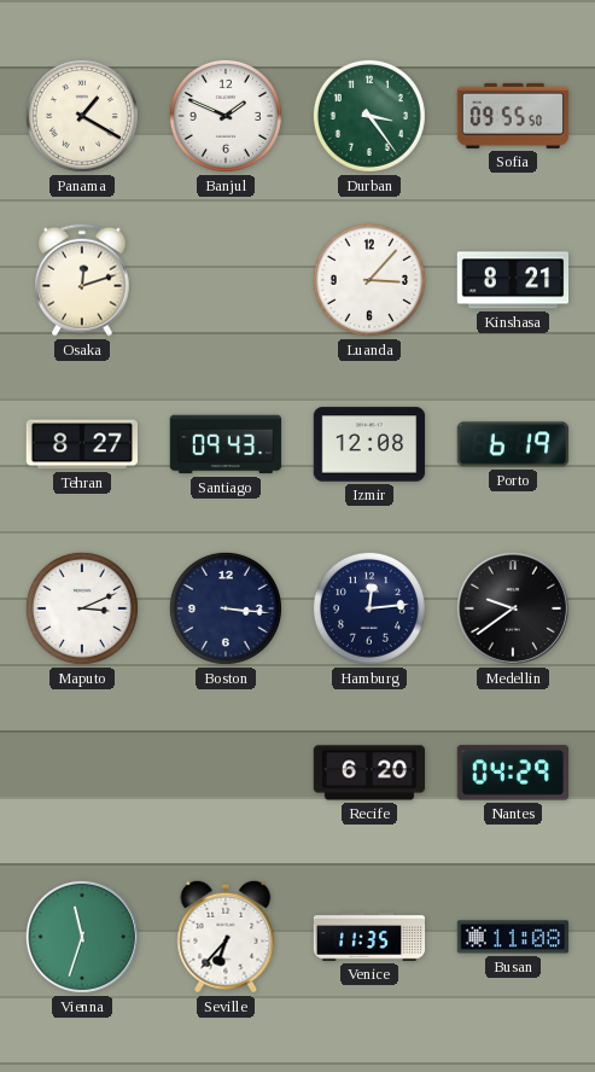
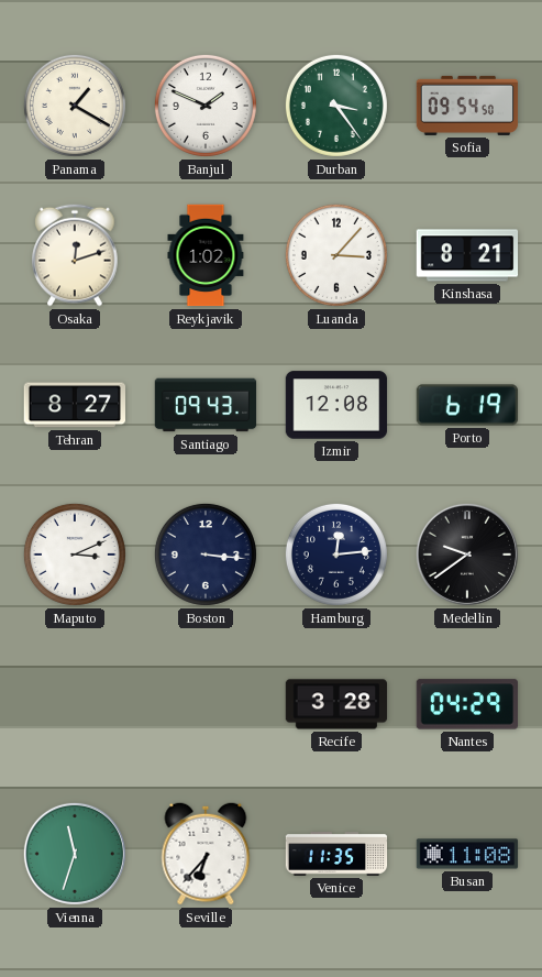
Sofia: 09:55 -> 09:54 (467, 106)
Reykjavik: none -> 1:02 (206, 255)
Recife: 6:20 -> 3:28 (336, 704)
